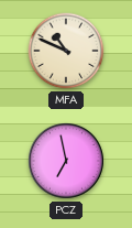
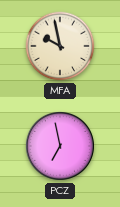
MFA: 10:49 -> 9:58 (60, 46)
